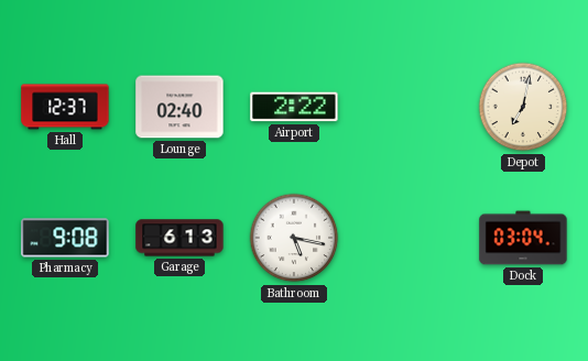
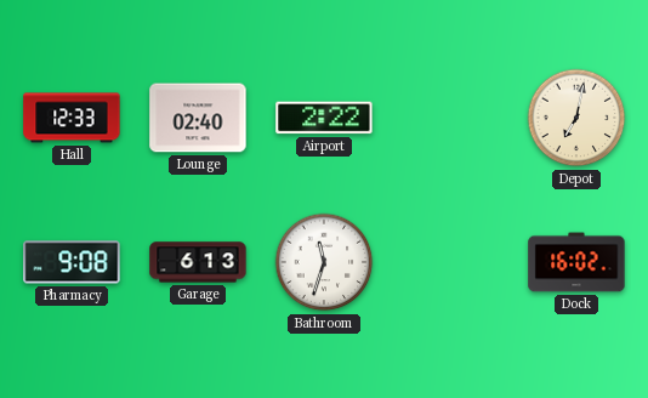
Hall: 12:37 -> 12:33 (72, 118)
Bathroom: 5:17 -> 11:33 (324, 262)
Dock: 03:04 -> 16:02 (576, 262)
